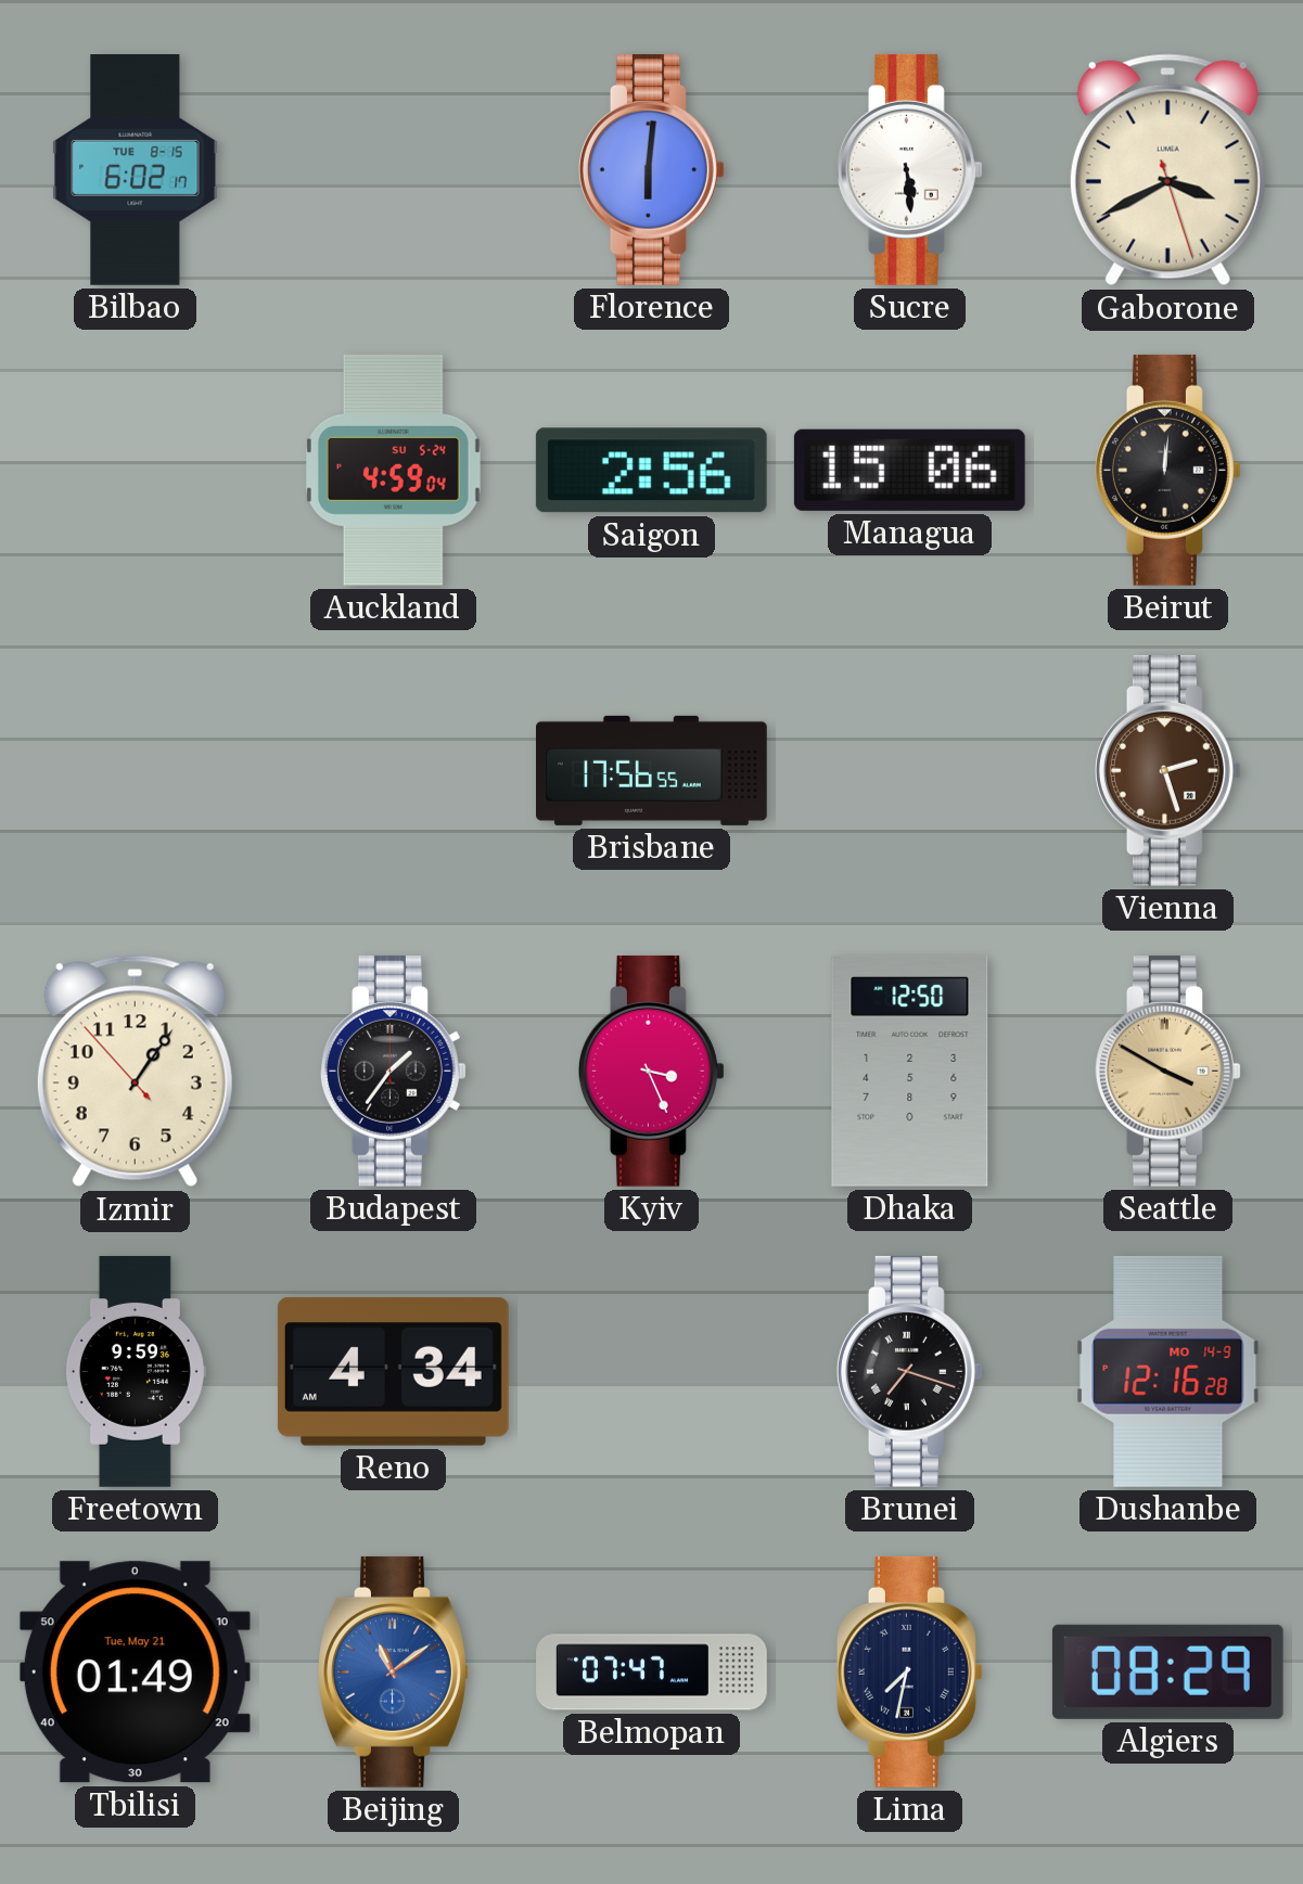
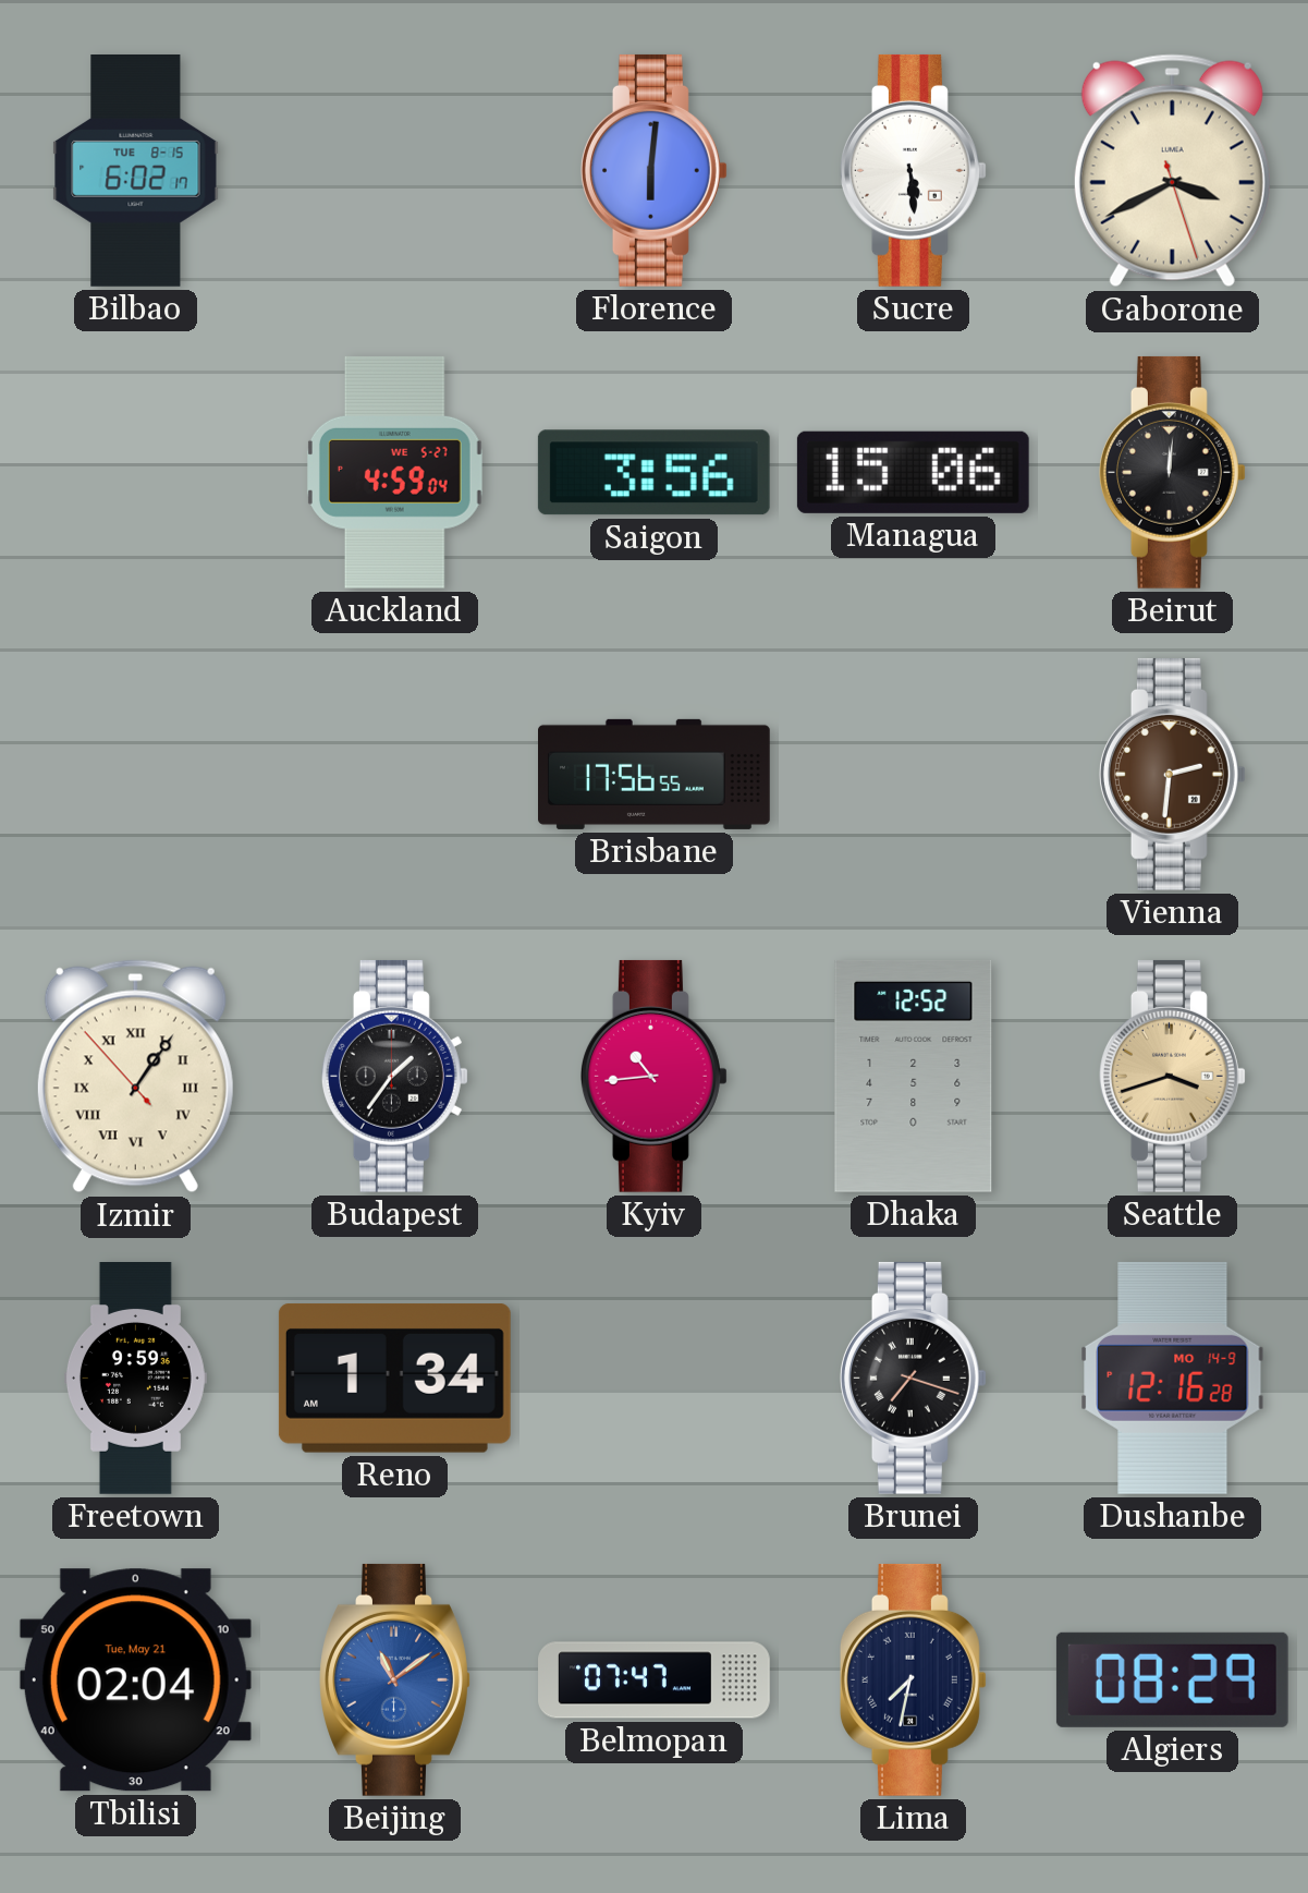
Auckland date: SU 5-24 -> WE 5-27 (394, 472)
Saigon: 2:56 -> 3:56 (653, 473)
Vienna: 2:27 -> 2:31 (1172, 774)
Izmir numerals: Arabic -> Roman (135, 1077)
Kyiv: 3:26 -> 10:44 (653, 1076)
Dhaka: 12:50 -> 12:52 (914, 1076)
Seattle: 3:50 -> 3:42 (1172, 1076)
Reno: 4:34 -> 1:34 (394, 1379)
Tbilisi: 01:49 -> 02:04 (135, 1680)
